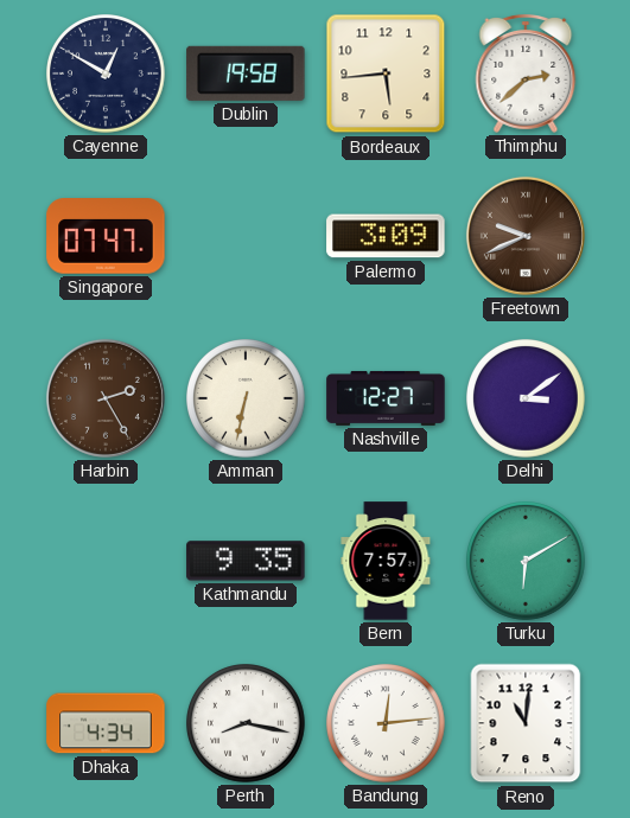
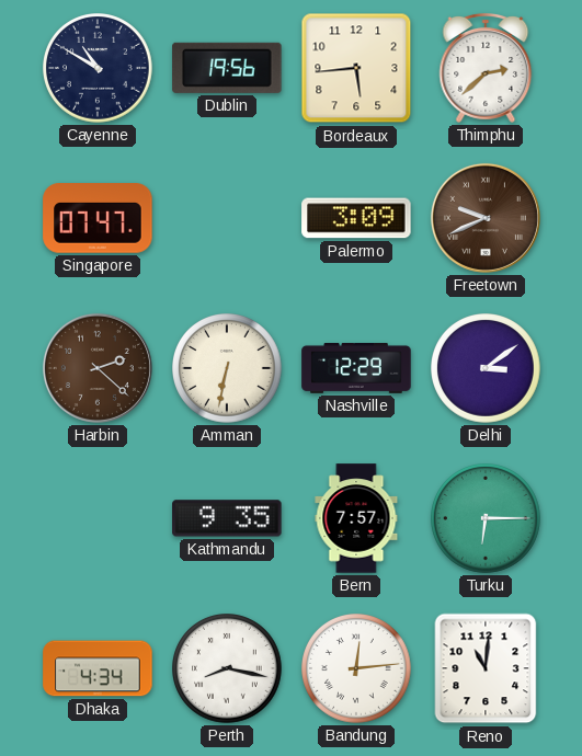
Cayenne: 12:50 -> 10:50 (99, 69)
Dublin: 19:58 -> 19:56 (227, 68)
Harbin: 2:25 -> 2:22 (98, 368)
Nashville: 12:27 -> 12:29 (356, 368)
Turku: 6:10 -> 6:15 (487, 519)
